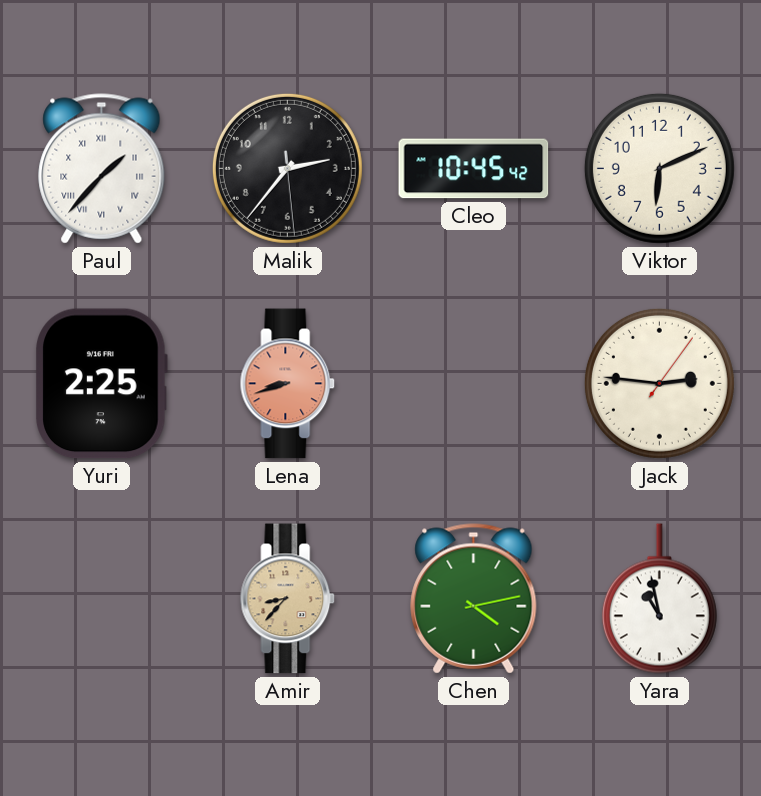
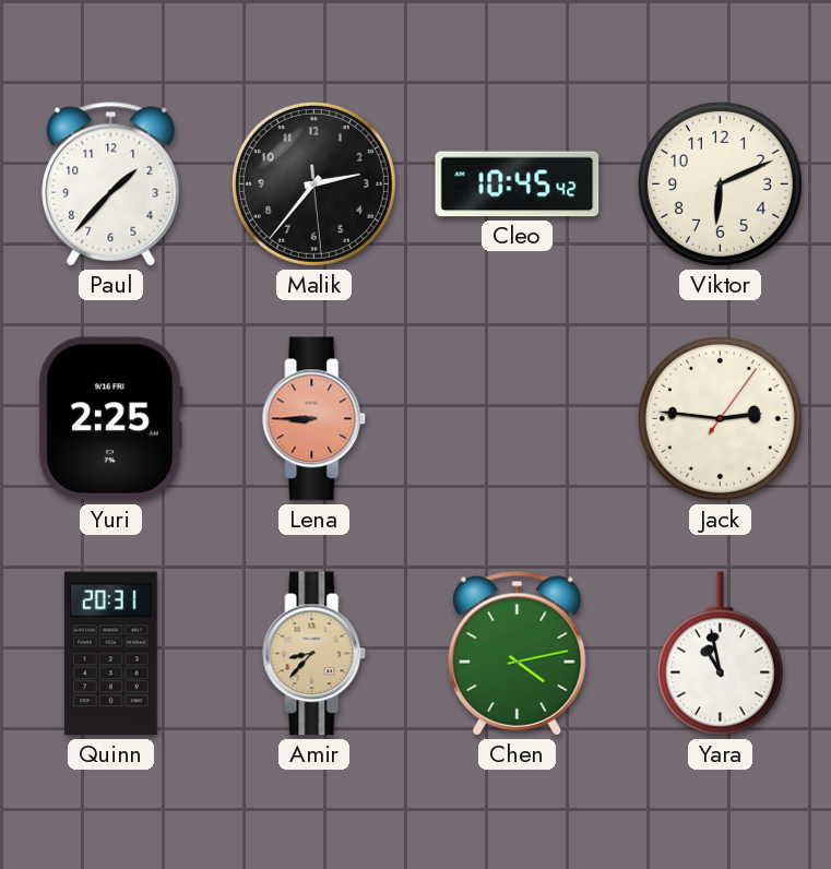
Paul numerals: Roman -> Arabic (111, 184)
Lena: 8:42 -> 8:45 (314, 419)
Quinn: none -> 20:31 (110, 654)
